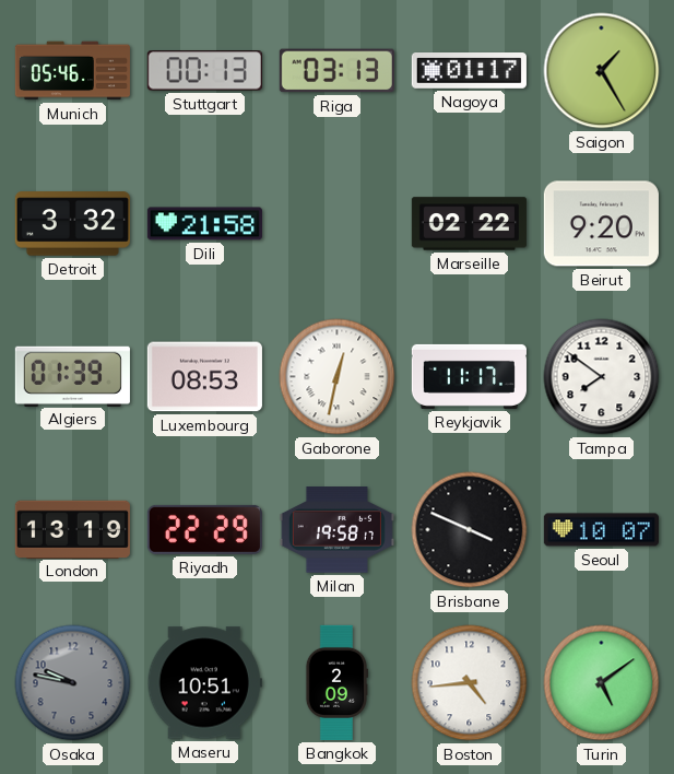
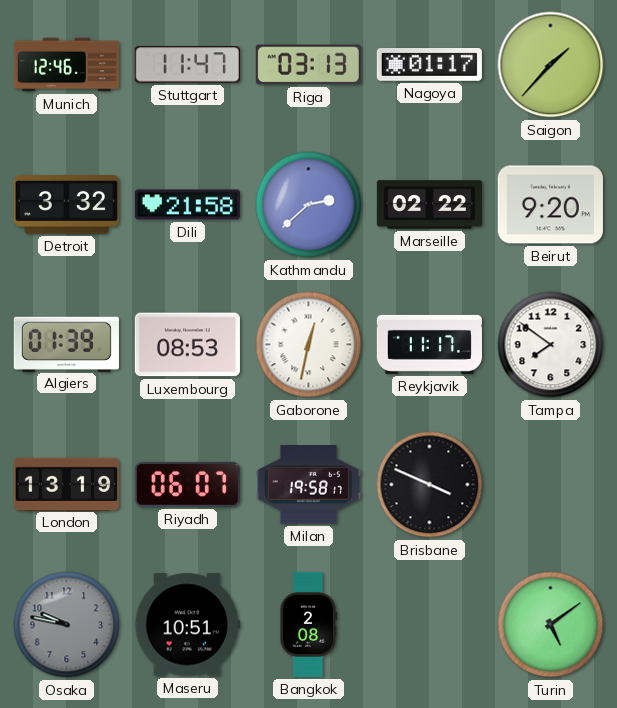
Munich: 05:46 -> 12:46 (66, 65)
Stuttgart: 00:13 -> 11:47 (187, 65)
Saigon: 1:25 -> 1:37 (551, 65)
Kathmandu: none -> 2:38 (309, 205)
Riyadh: 22:29 -> 06:07 (187, 484)
Seoul: 10:07 -> none (601, 530)
Bangkok: 2:09 -> 2:08 (307, 624)
Boston: 4:44 -> none (470, 683)
